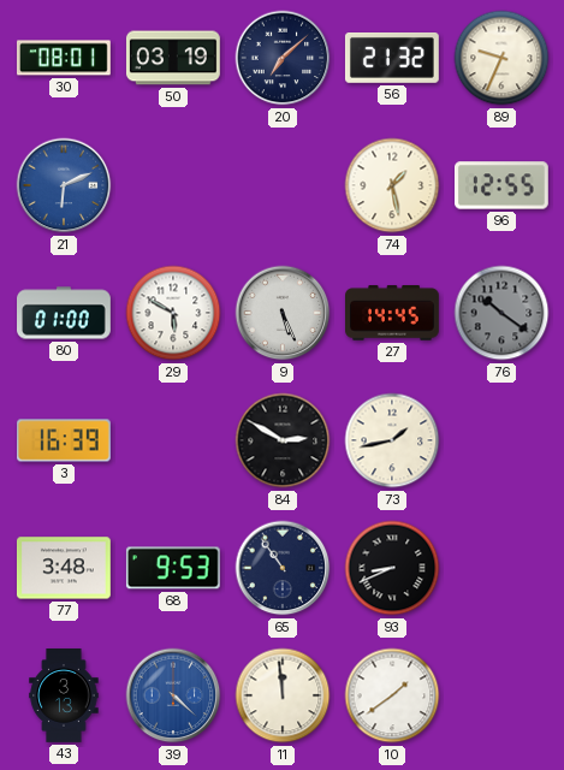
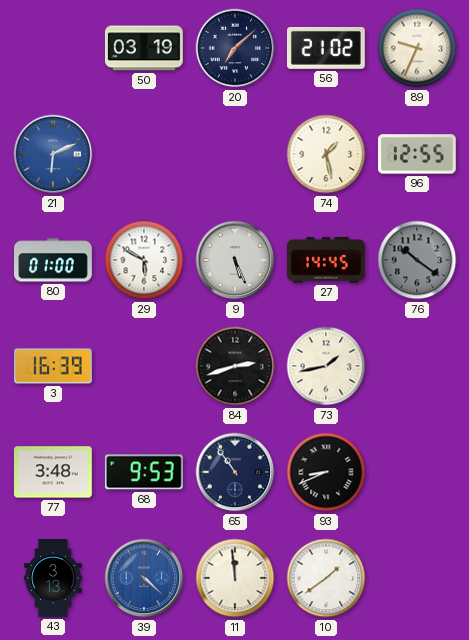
30: 08:01 -> none (64, 58)
56: 21:32 -> 21:02 (326, 49)
84: 2:50 -> 2:42 (235, 366)
